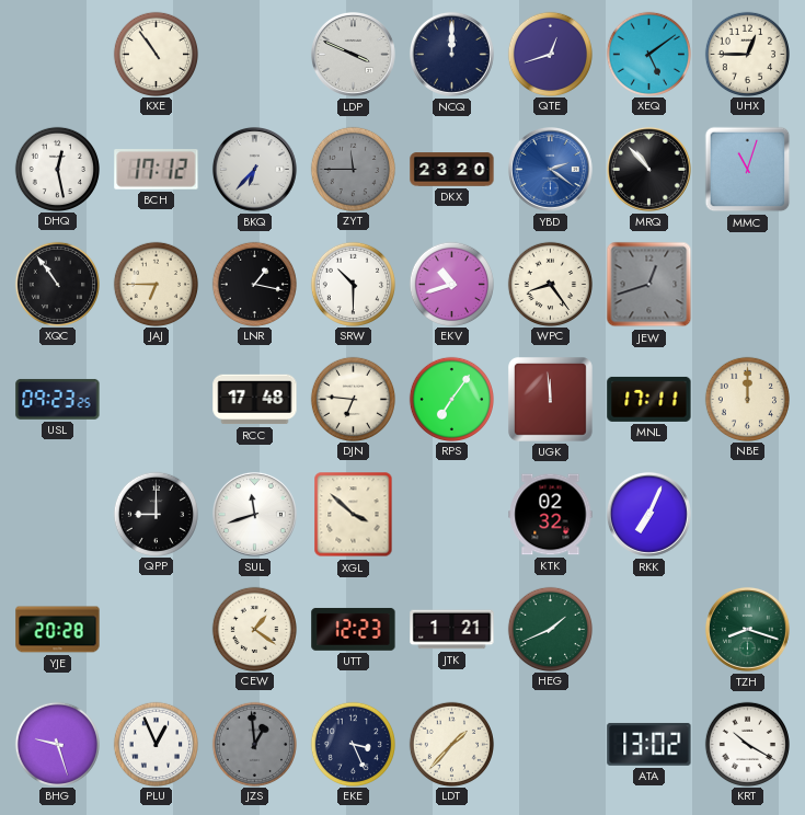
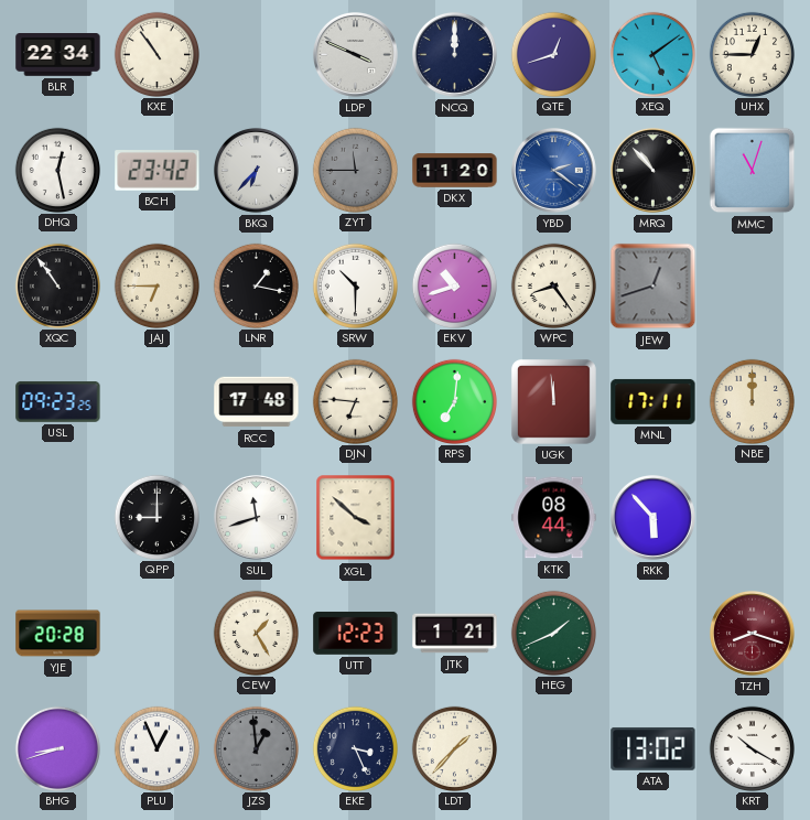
BLR: none -> 22:34 (58, 55)
BCH: 17:12 -> 23:42 (158, 171)
DKX: 23:20 -> 11:20 (455, 171)
RPS: 7:06 -> 7:01 (454, 401)
KTK: 02:32 -> 08:44 (554, 518)
RKK: 7:04 -> 5:53 (652, 517)
CEW: 1:21 -> 1:25 (256, 633)
TZH dial: green -> burgundy (752, 633)
BHG: 9:27 -> 8:42 (57, 748)
